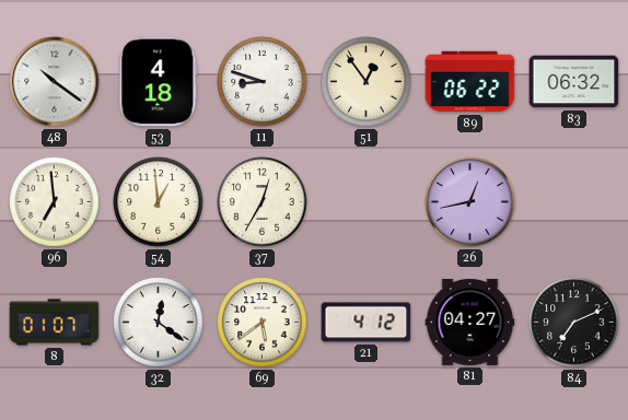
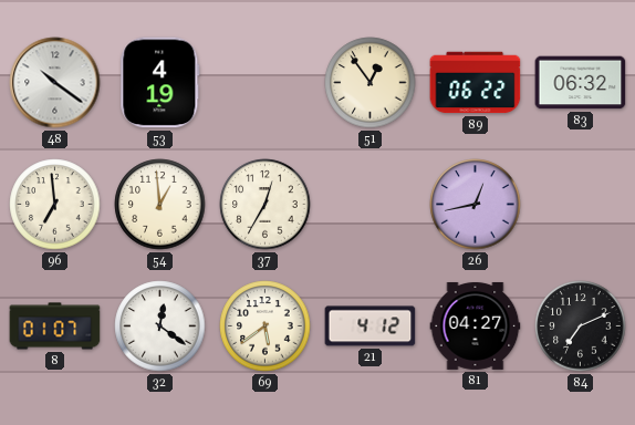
53: 4:18 -> 4:19 (160, 83)
11: 8:48 -> none (263, 82)
